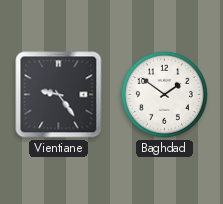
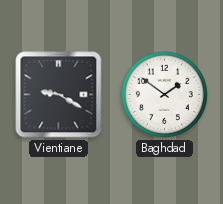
Vientiane: 9:24 -> 9:20 (59, 95)
